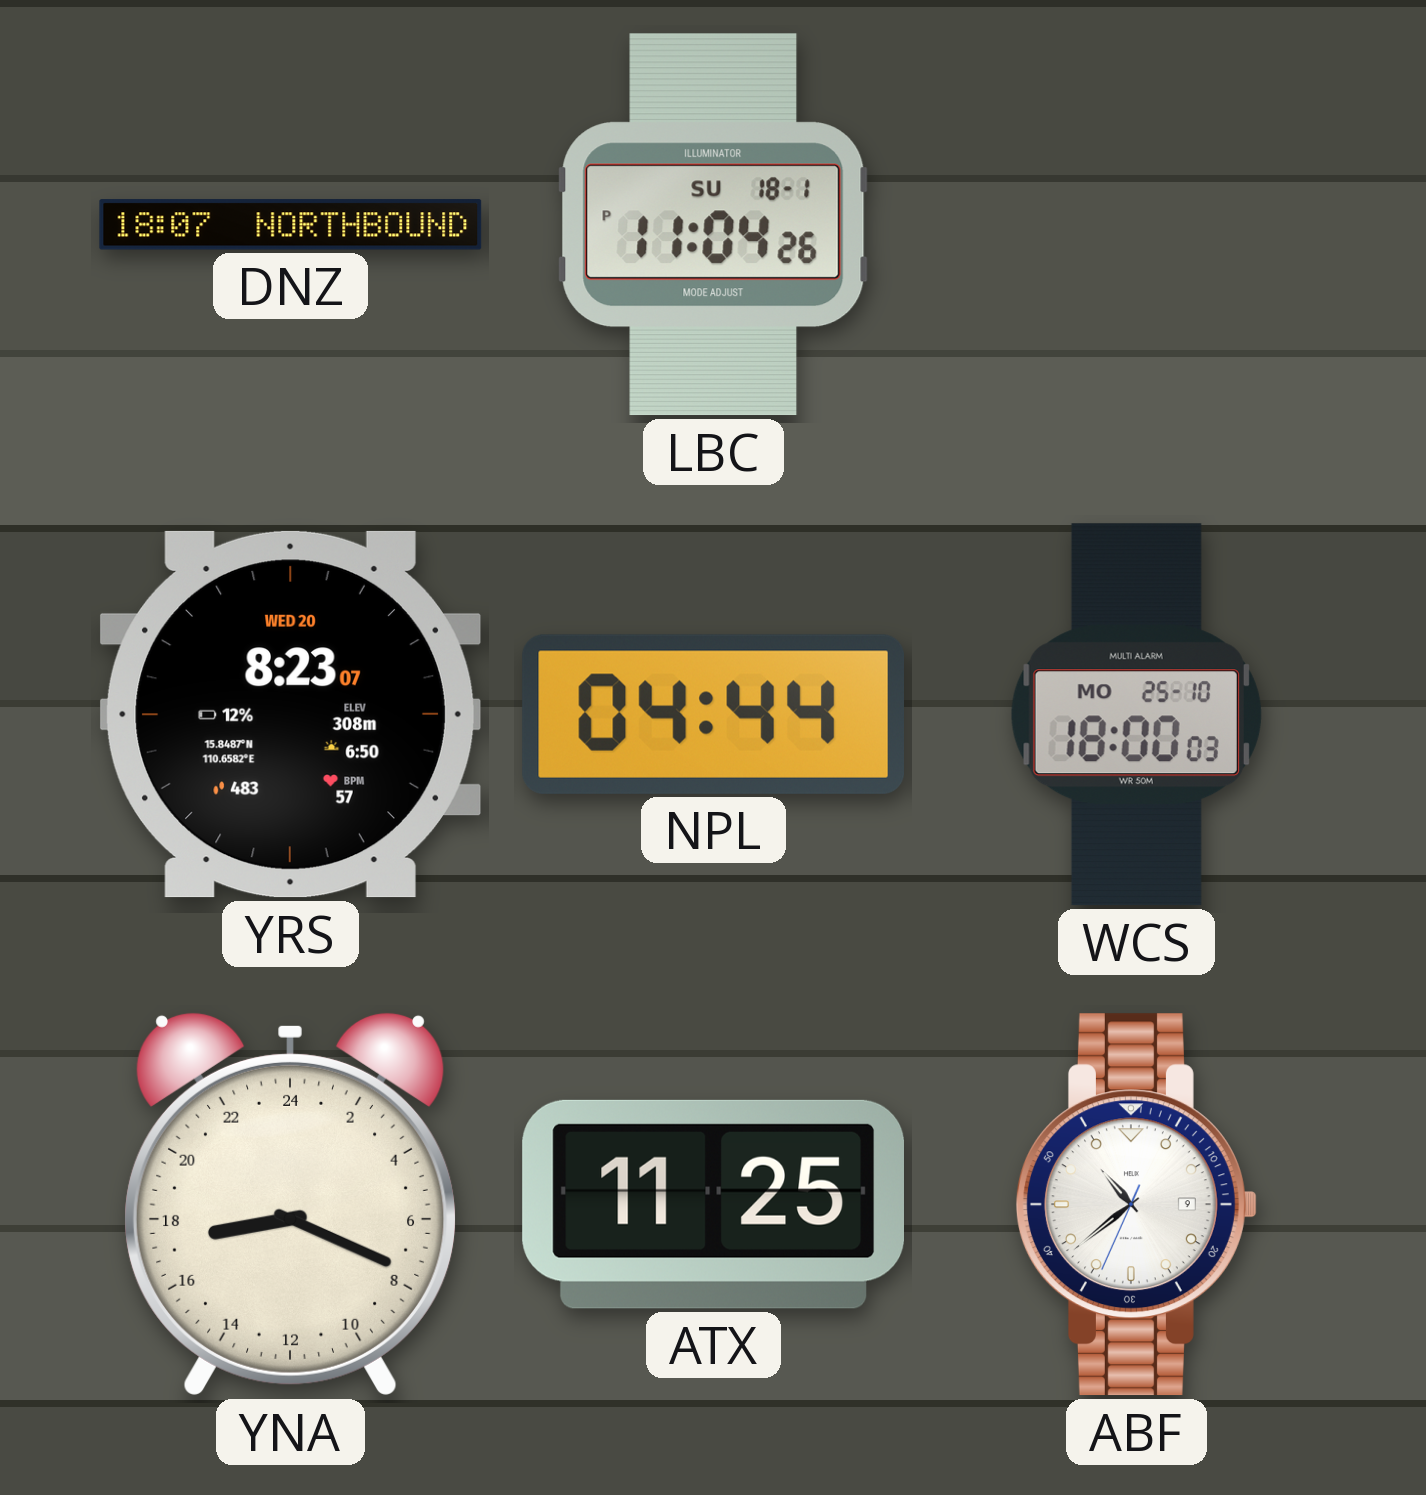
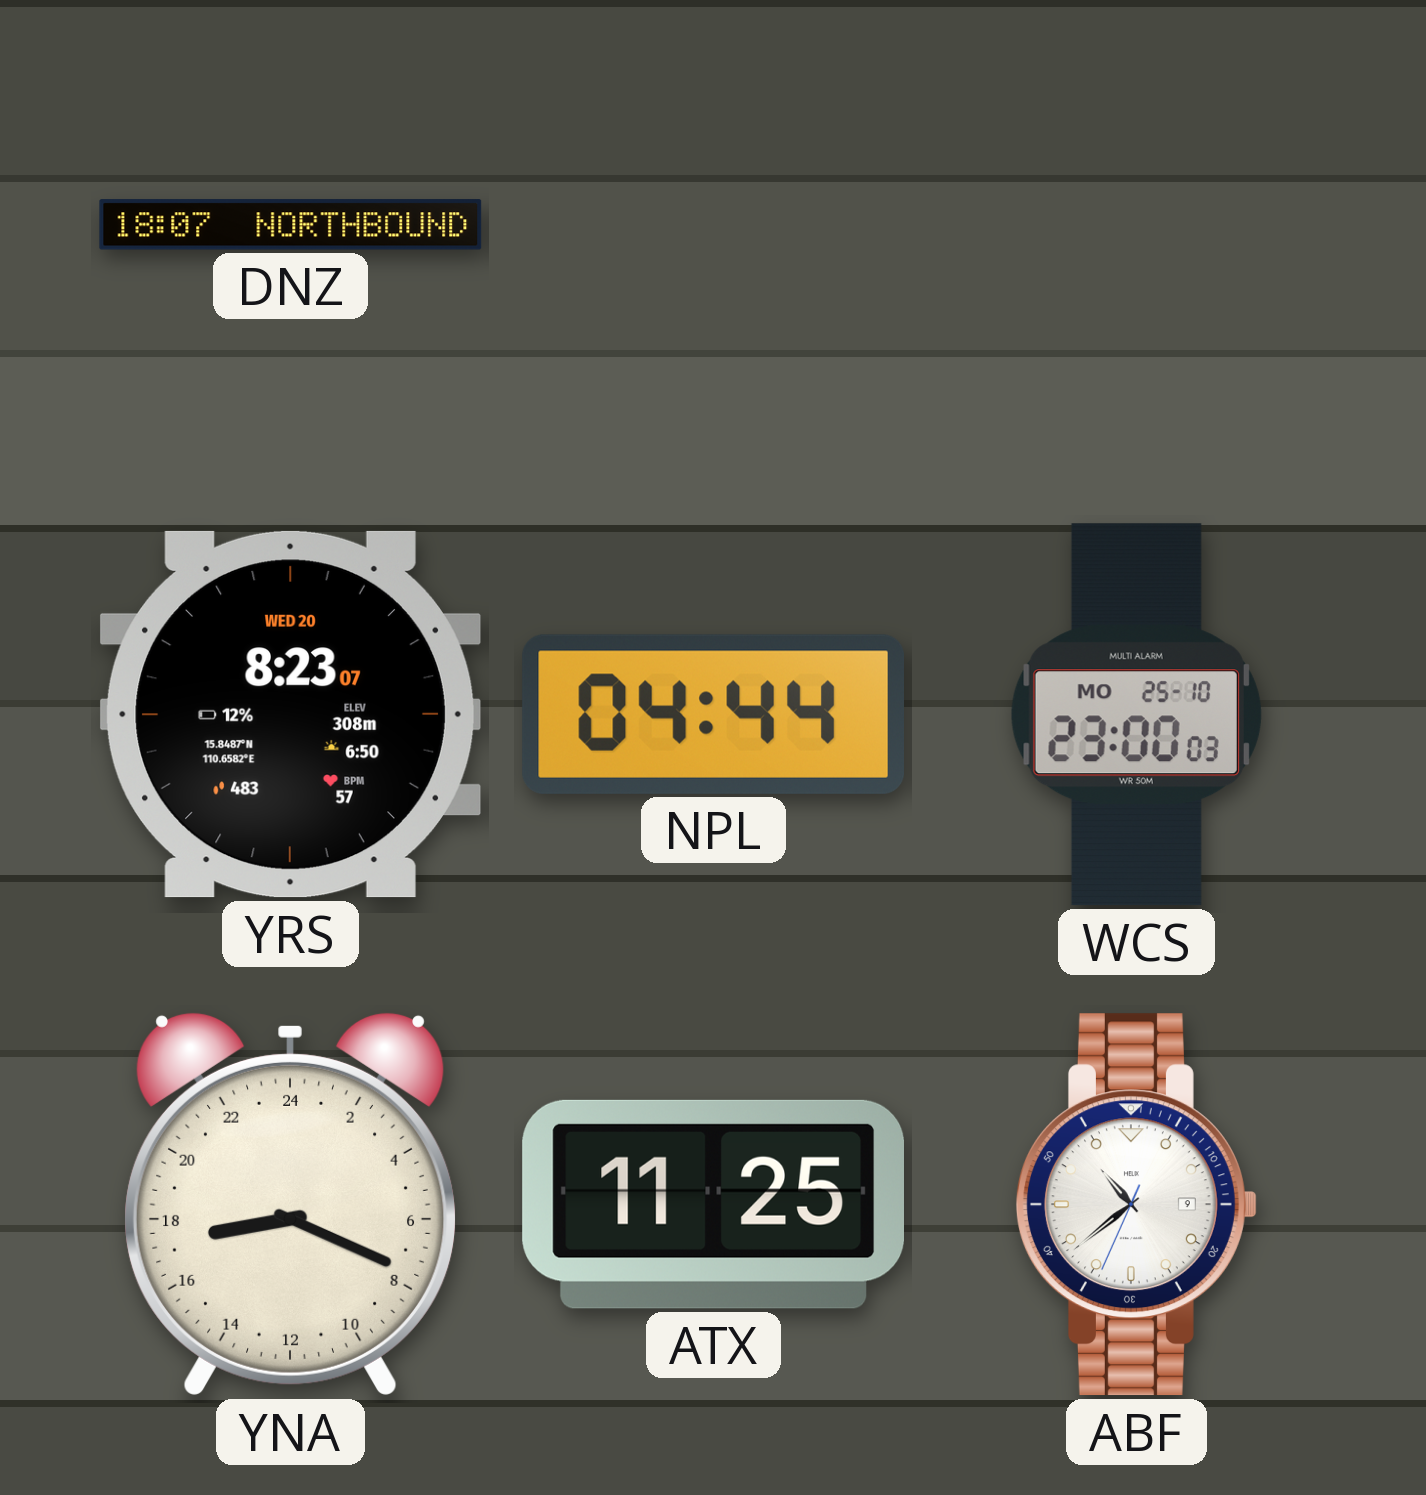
LBC: 11:04 -> none (713, 225)
WCS: 18:00 -> 23:00 (1136, 715)
